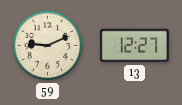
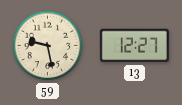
59: 9:11 -> 9:28 (48, 46)
